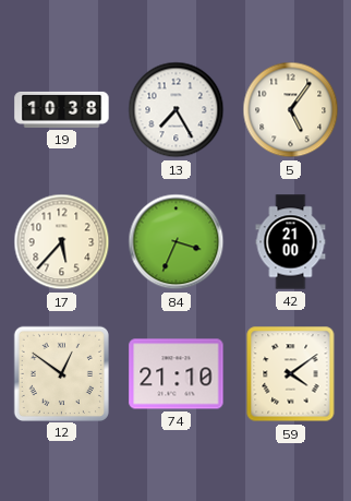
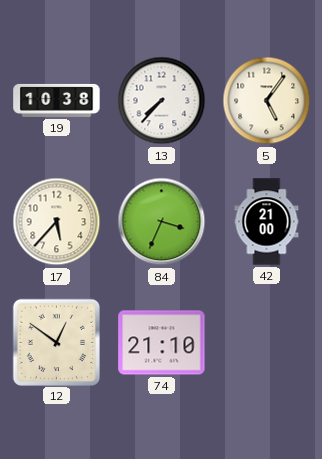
13: 7:25 -> 7:37 (162, 101)
59: 4:09 -> none (291, 374)
